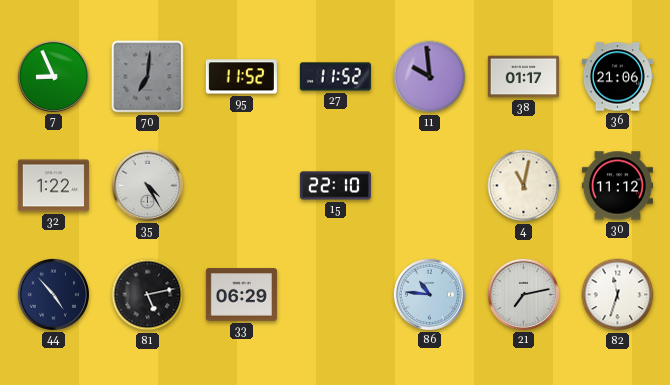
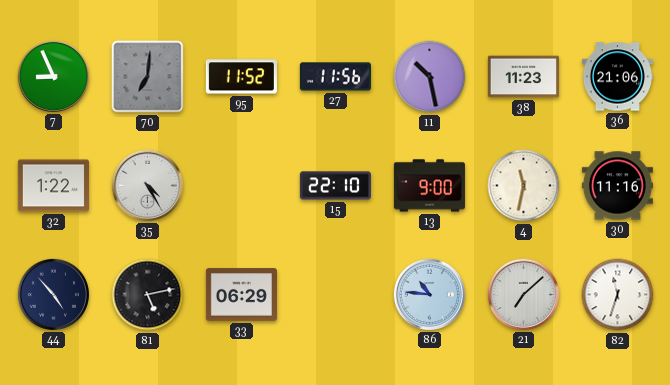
27: 11:52 -> 11:56 (335, 77)
11: 9:59 -> 10:28 (430, 77)
38: 01:17 -> 11:23 (523, 77)
13: none -> 9:00 (429, 186)
4: 11:02 -> 11:32 (524, 186)
30: 11:12 -> 11:16 (617, 186)
21: 7:13 -> 7:08 (523, 294)
